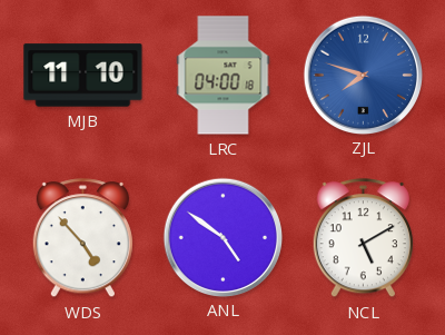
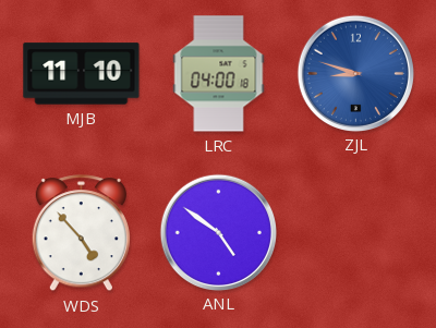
ZJL: 7:48 -> 8:48 (355, 73)
NCL: 5:10 -> none (363, 238)
